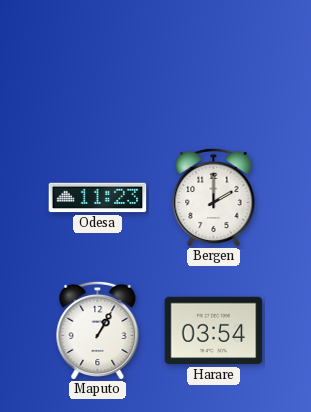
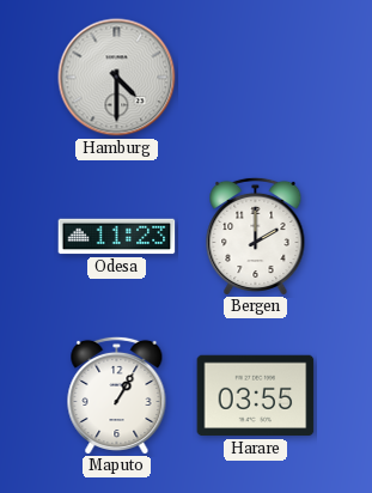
Hamburg: none -> 4:30 (117, 78)
Harare: 03:54 -> 03:55 (256, 396)
